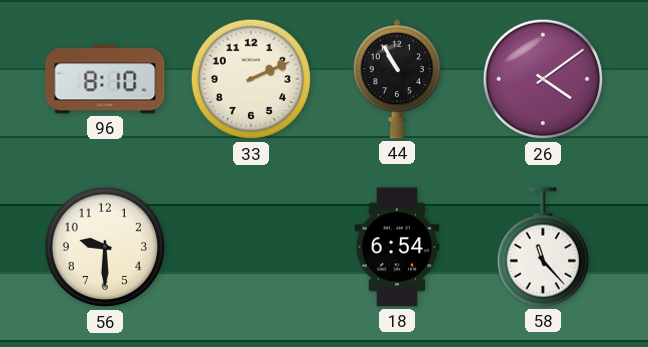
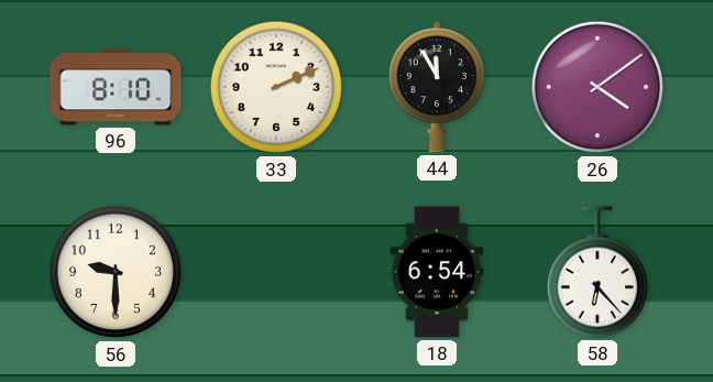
44: 10:55 -> 11:55 (436, 87)
58: 11:23 -> 6:23 (597, 272)
